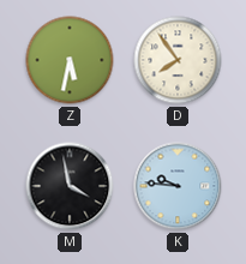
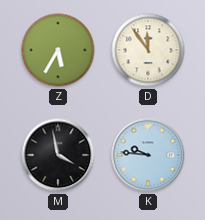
Z: 5:32 -> 5:35 (58, 50)
D: 7:54 -> 11:54 (148, 50)
